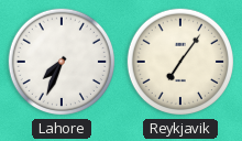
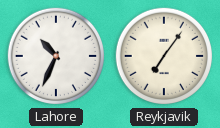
Lahore: 7:34 -> 10:34 (56, 56)
